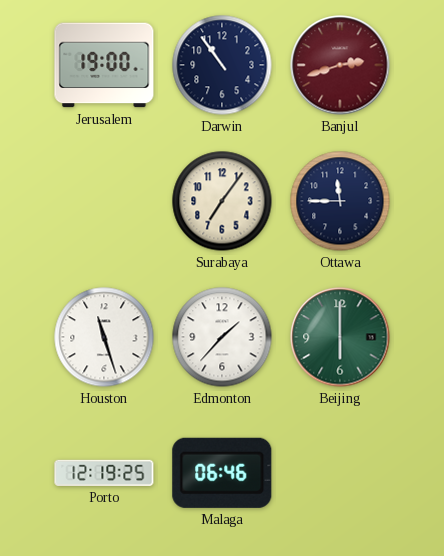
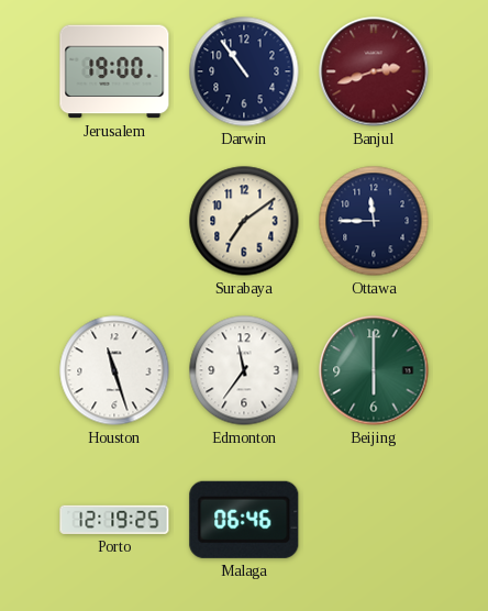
Surabaya: 7:06 -> 7:09 (244, 221)
Edmonton: 1:37 -> 11:36 (244, 370)
